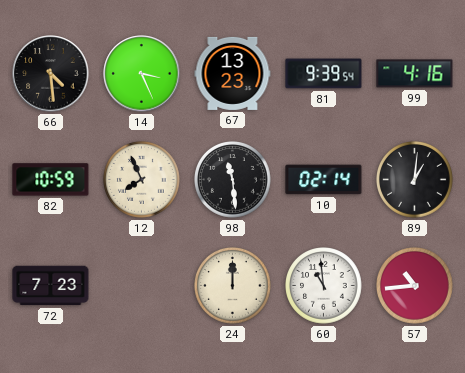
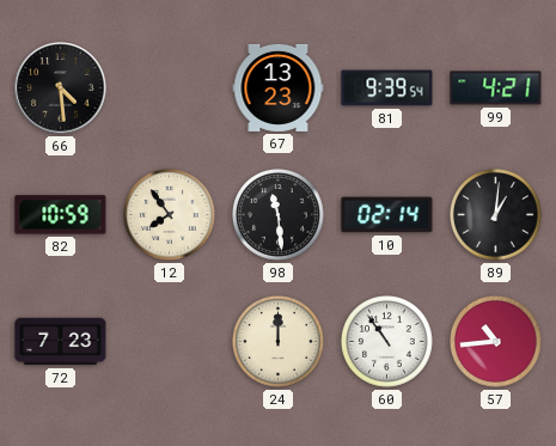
14: 3:26 -> none (142, 74)
99: 4:16 -> 4:21 (496, 88)
12: 7:56 -> 7:54 (170, 215)
60: 10:59 -> 10:54 (387, 342)
